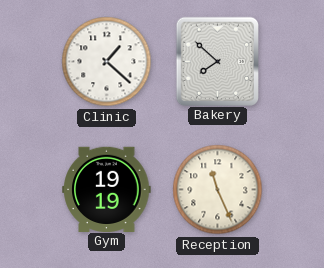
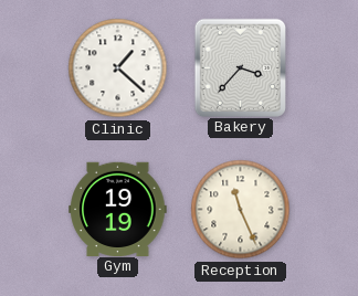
Bakery: 7:52 -> 3:37 (240, 67)
